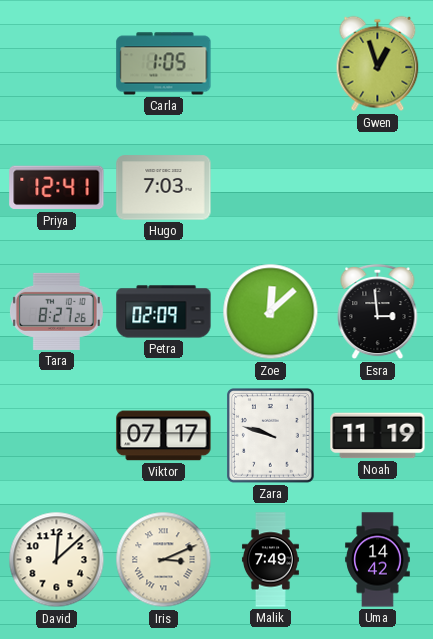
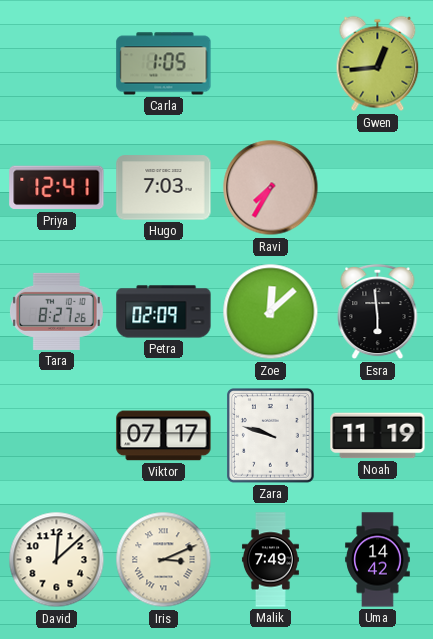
Gwen: 12:57 -> 12:44 (378, 64)
Ravi: none -> 7:35 (271, 188)
Esra: 2:59 -> 5:59 (378, 312)
